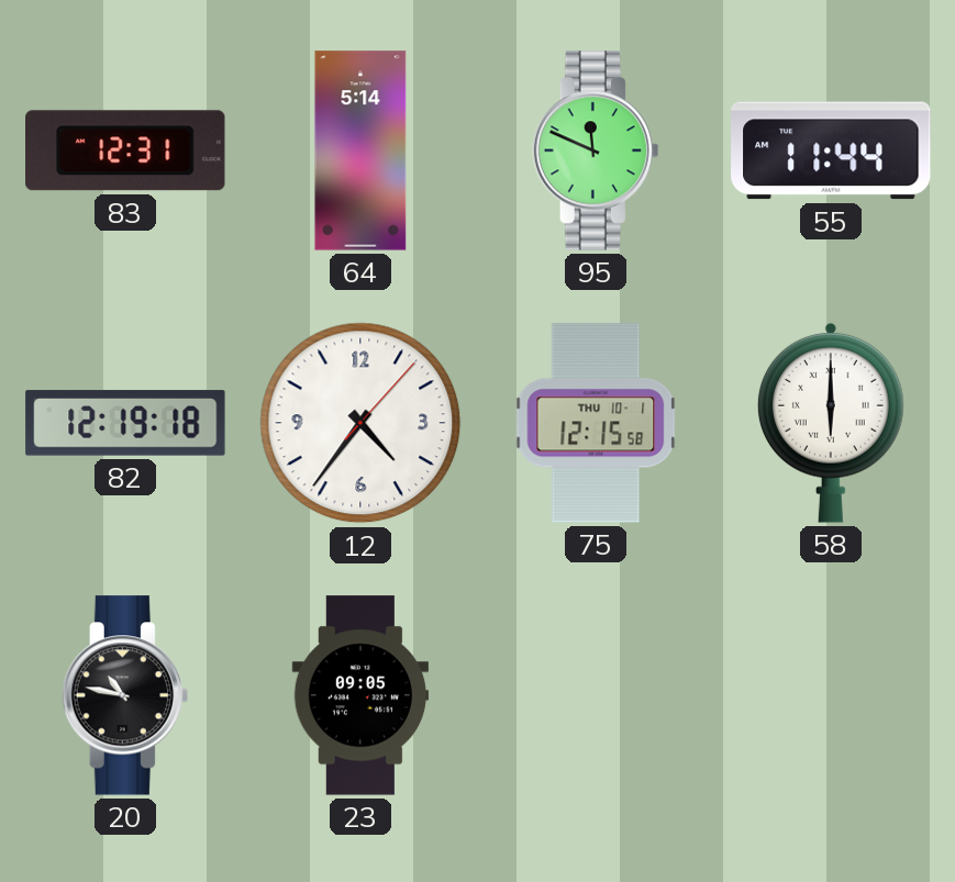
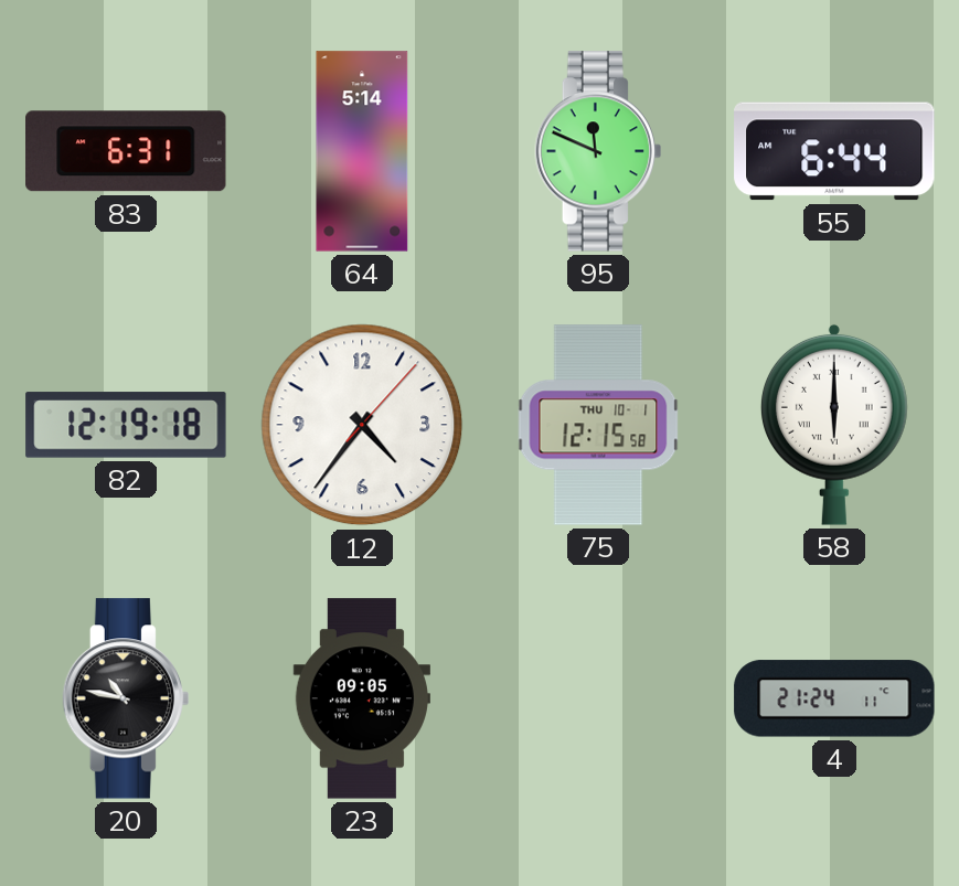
83: 12:31 -> 6:31 (126, 151)
55: 11:44 -> 6:44 (834, 151)
4: none -> 21:24 (834, 698)
